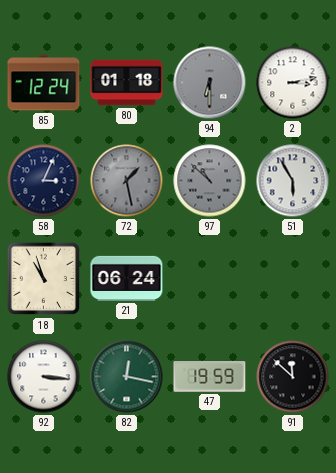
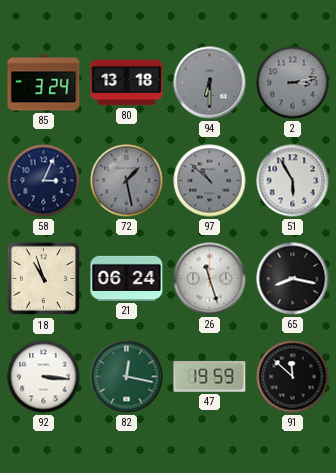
85: 12:24 -> 3:24 (44, 83)
80: 01:18 -> 13:18 (127, 83)
2 dial: white -> grey (293, 83)
26: none -> 11:27 (210, 279)
65: none -> 8:17 (293, 279)
